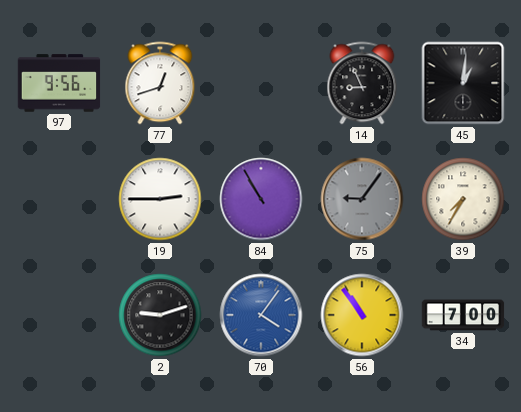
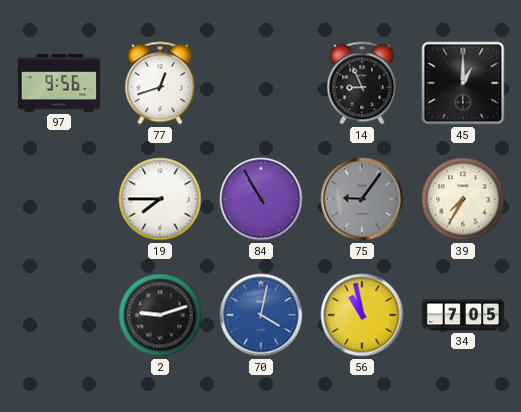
45: 1:01 -> 1:00 (463, 83)
19: 2:45 -> 7:45 (160, 199)
70: 4:06 -> 4:02 (261, 315)
56: 10:54 -> 10:58 (362, 315)
34: 7:00 -> 7:05 (463, 315)
